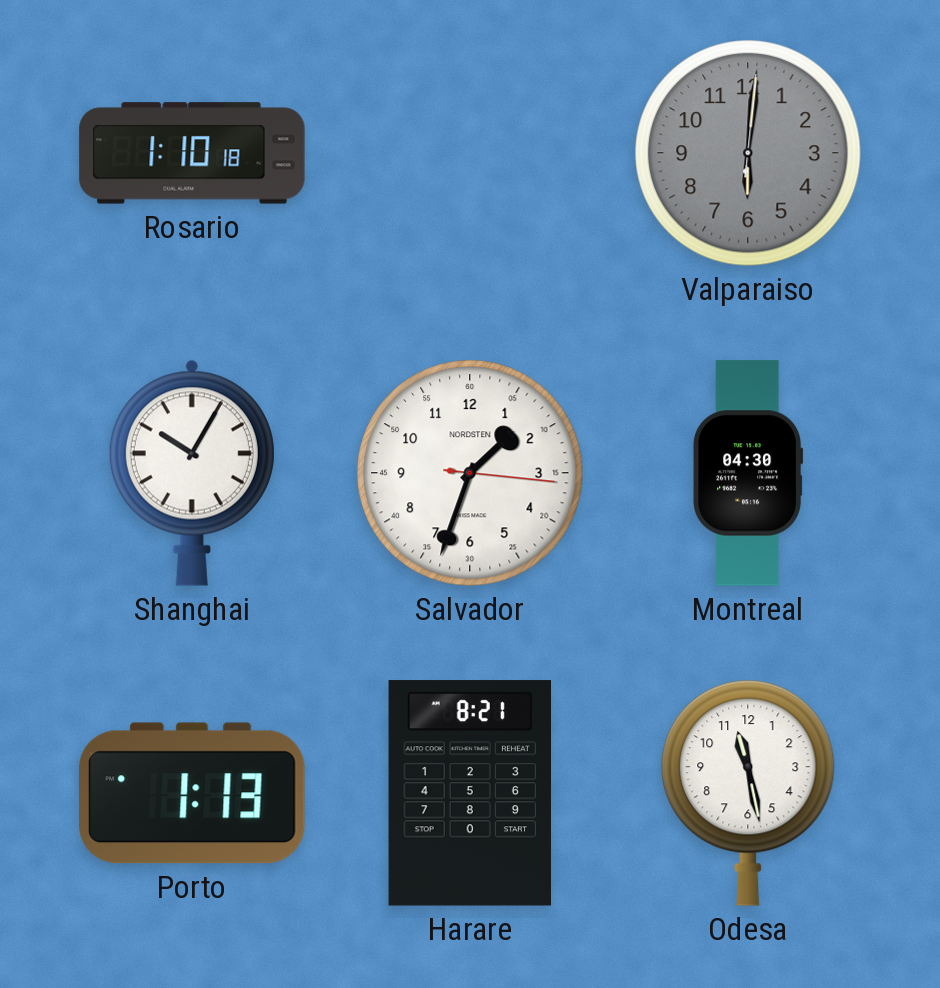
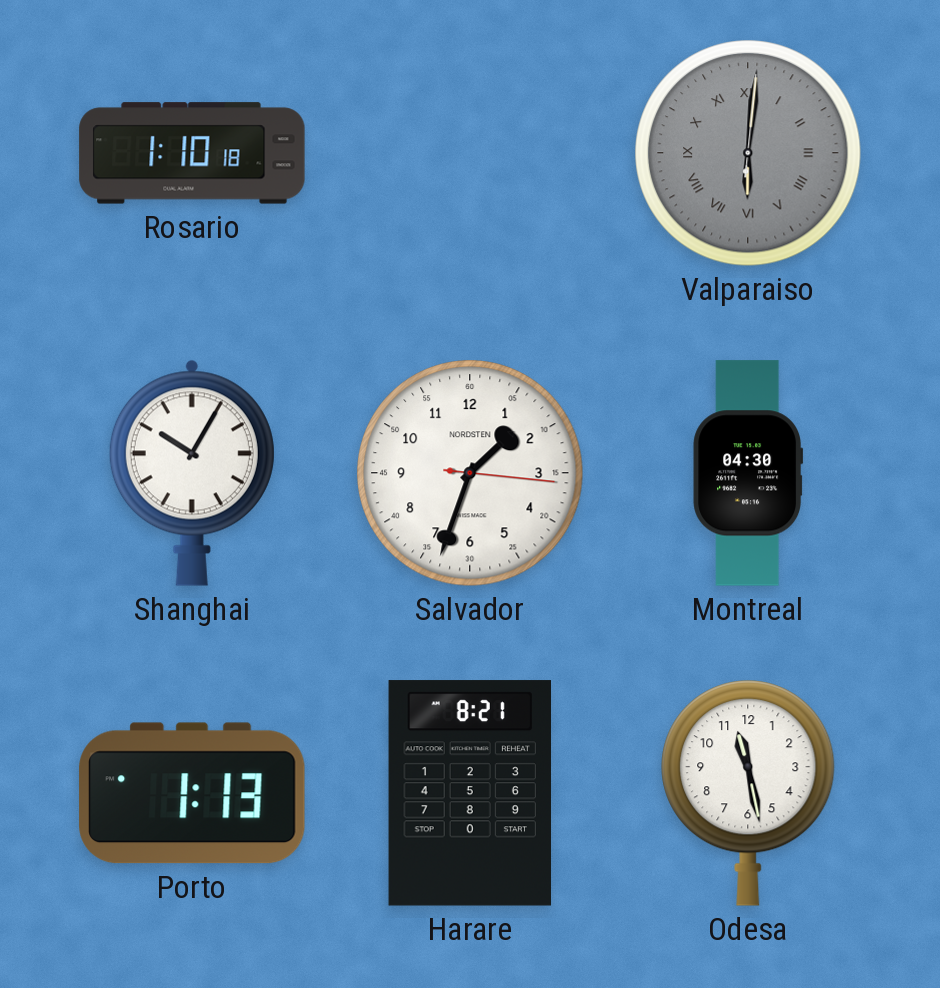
Valparaiso numerals: Arabic -> Roman (748, 153)
